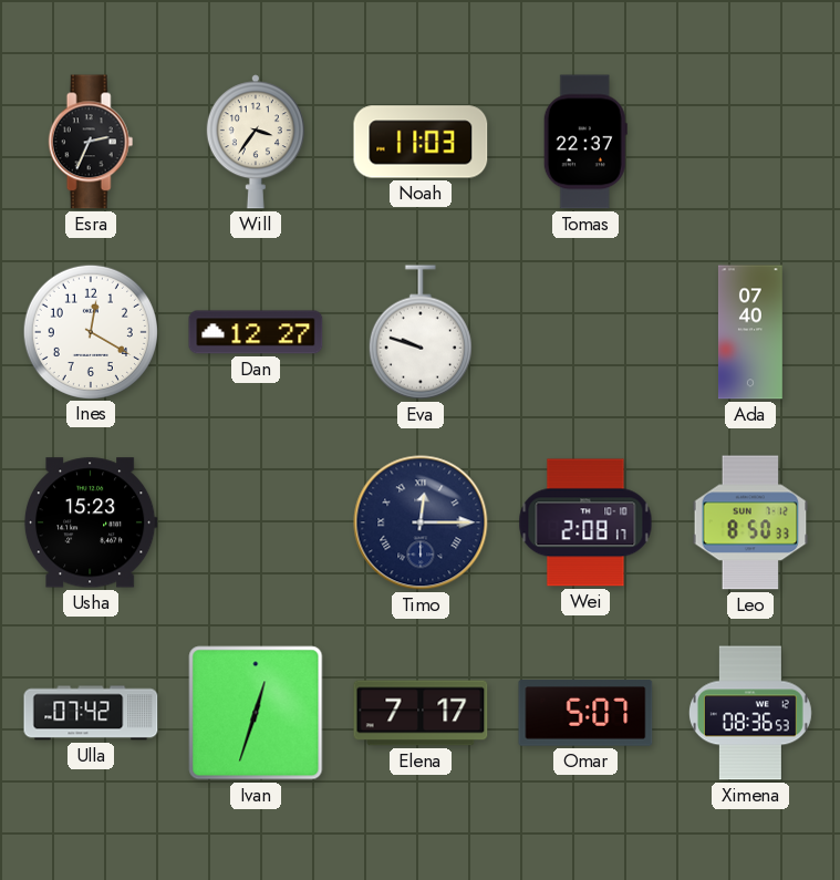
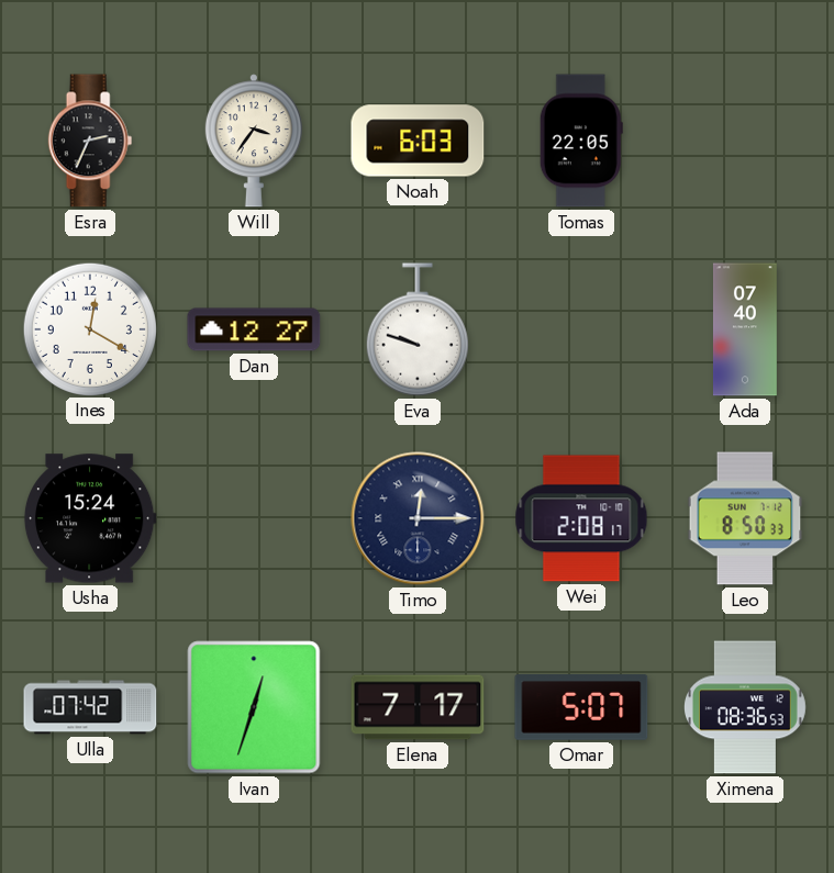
Noah: 11:03 -> 6:03 (418, 141)
Tomas: 22:37 -> 22:05 (581, 141)
Usha: 15:23 -> 15:24 (90, 518)
